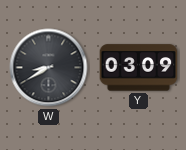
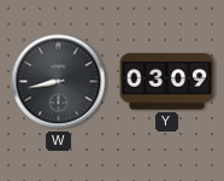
W: 8:40 -> 8:43 (59, 82)
